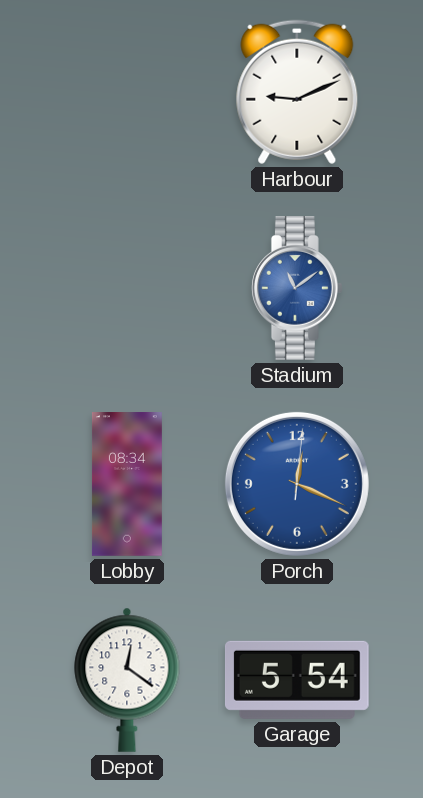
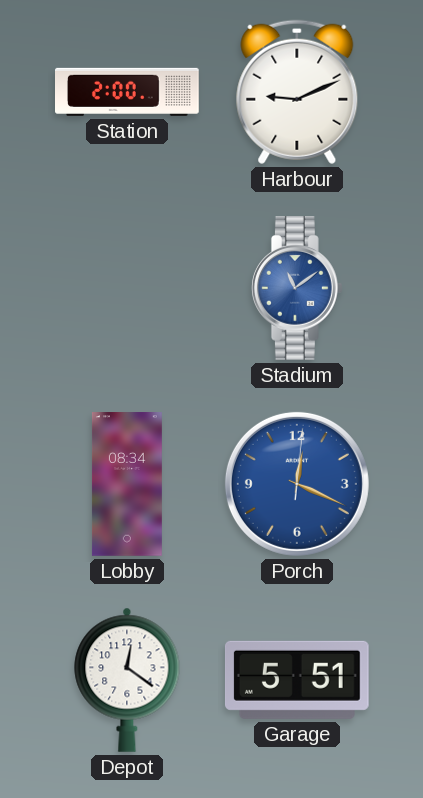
Station: none -> 2:00 (128, 92)
Garage: 5:54 -> 5:51 (297, 680)
